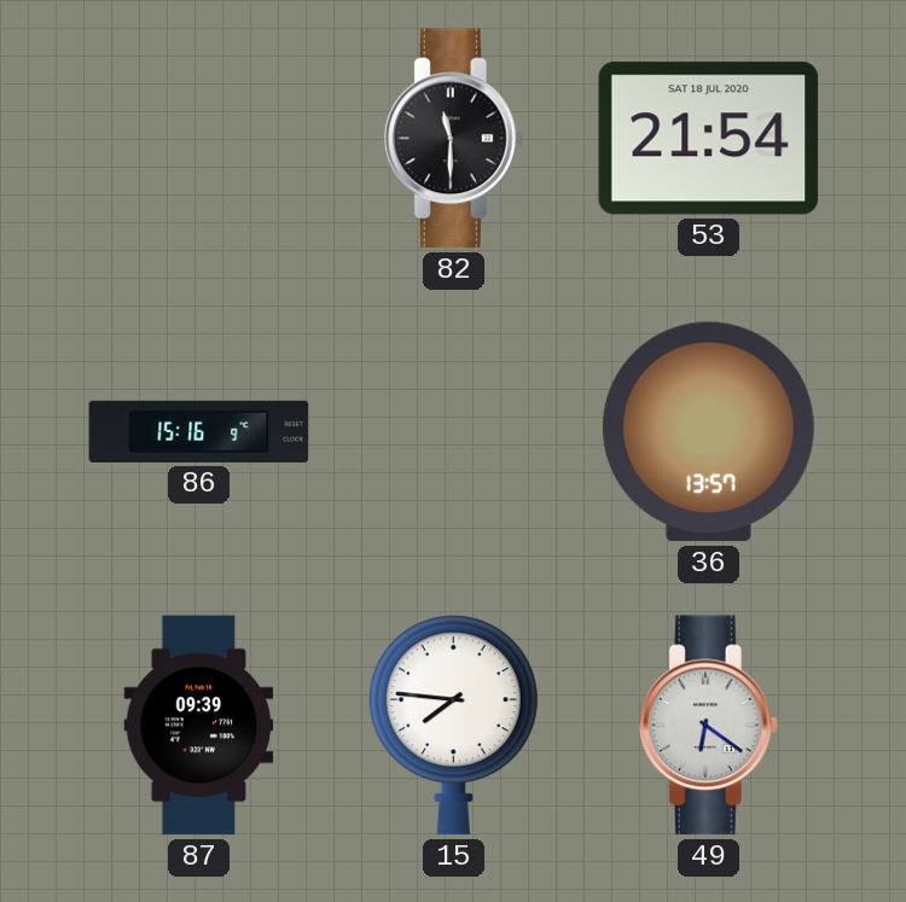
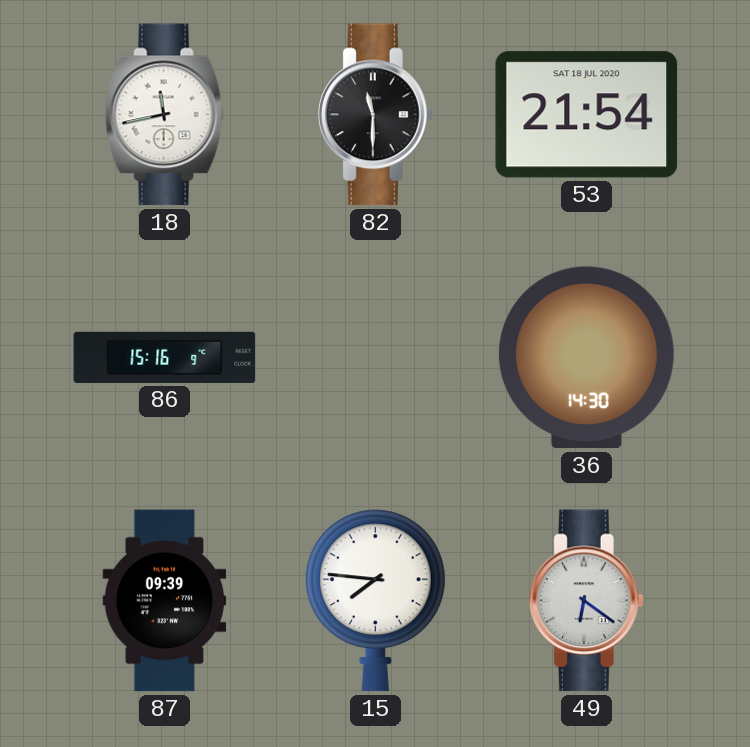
18: none -> 11:43 (164, 115)
36: 13:57 -> 14:30 (586, 358)
